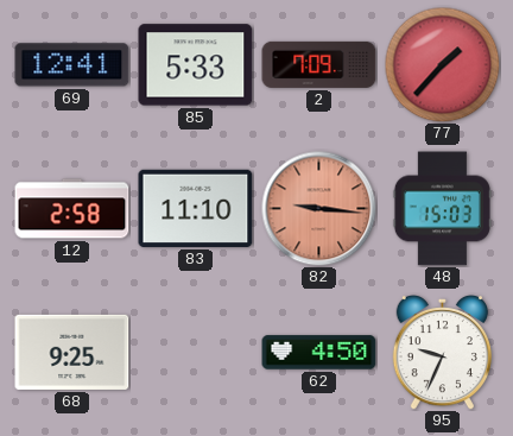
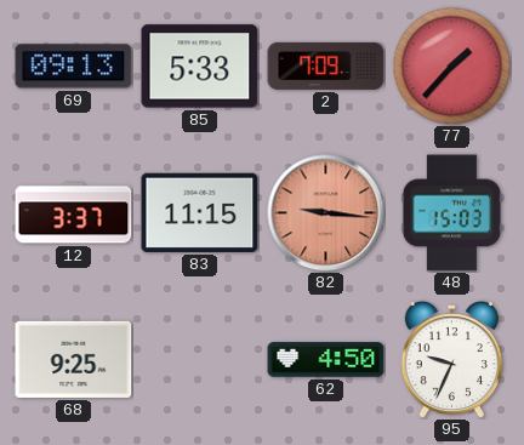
69: 12:41 -> 09:13 (74, 67)
12: 2:58 -> 3:37 (74, 213)
83: 11:10 -> 11:15 (200, 212)
